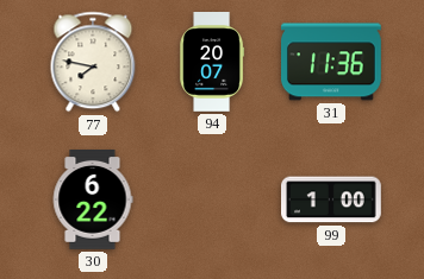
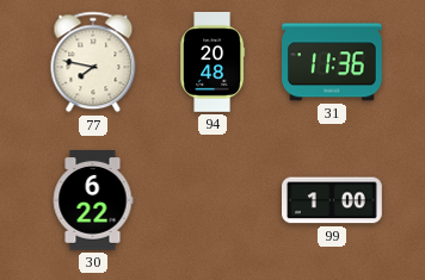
94: 20:07 -> 20:48 (213, 62)
